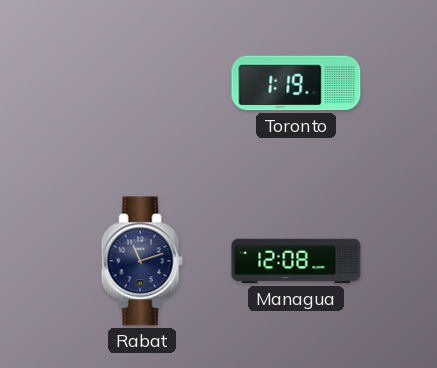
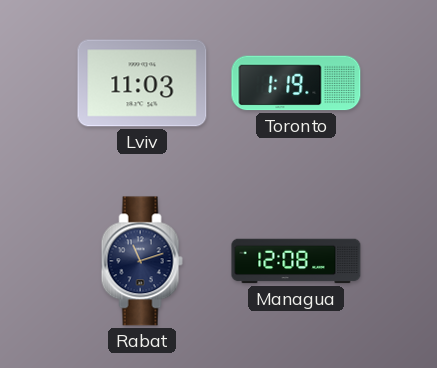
Lviv: none -> 11:03 (142, 83)
